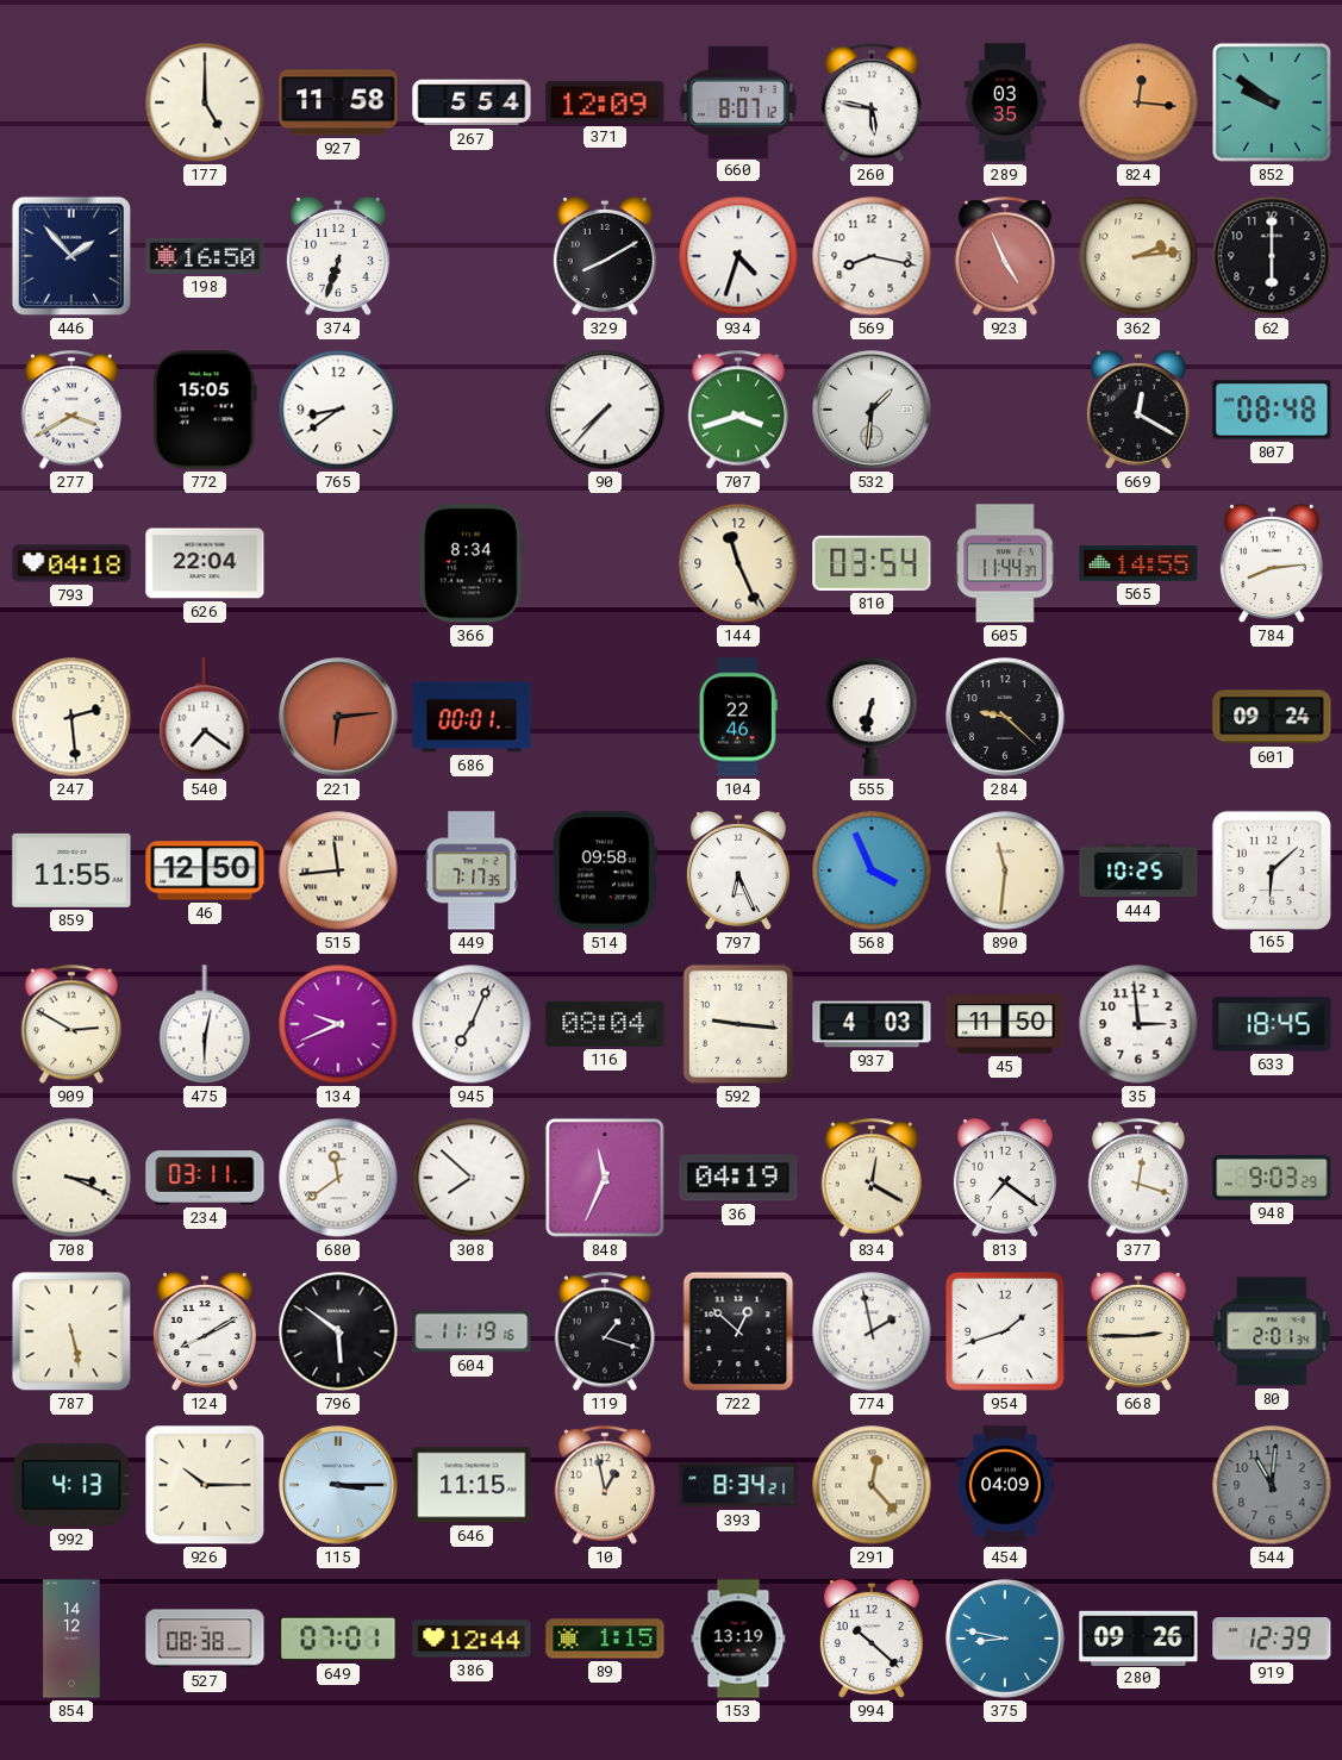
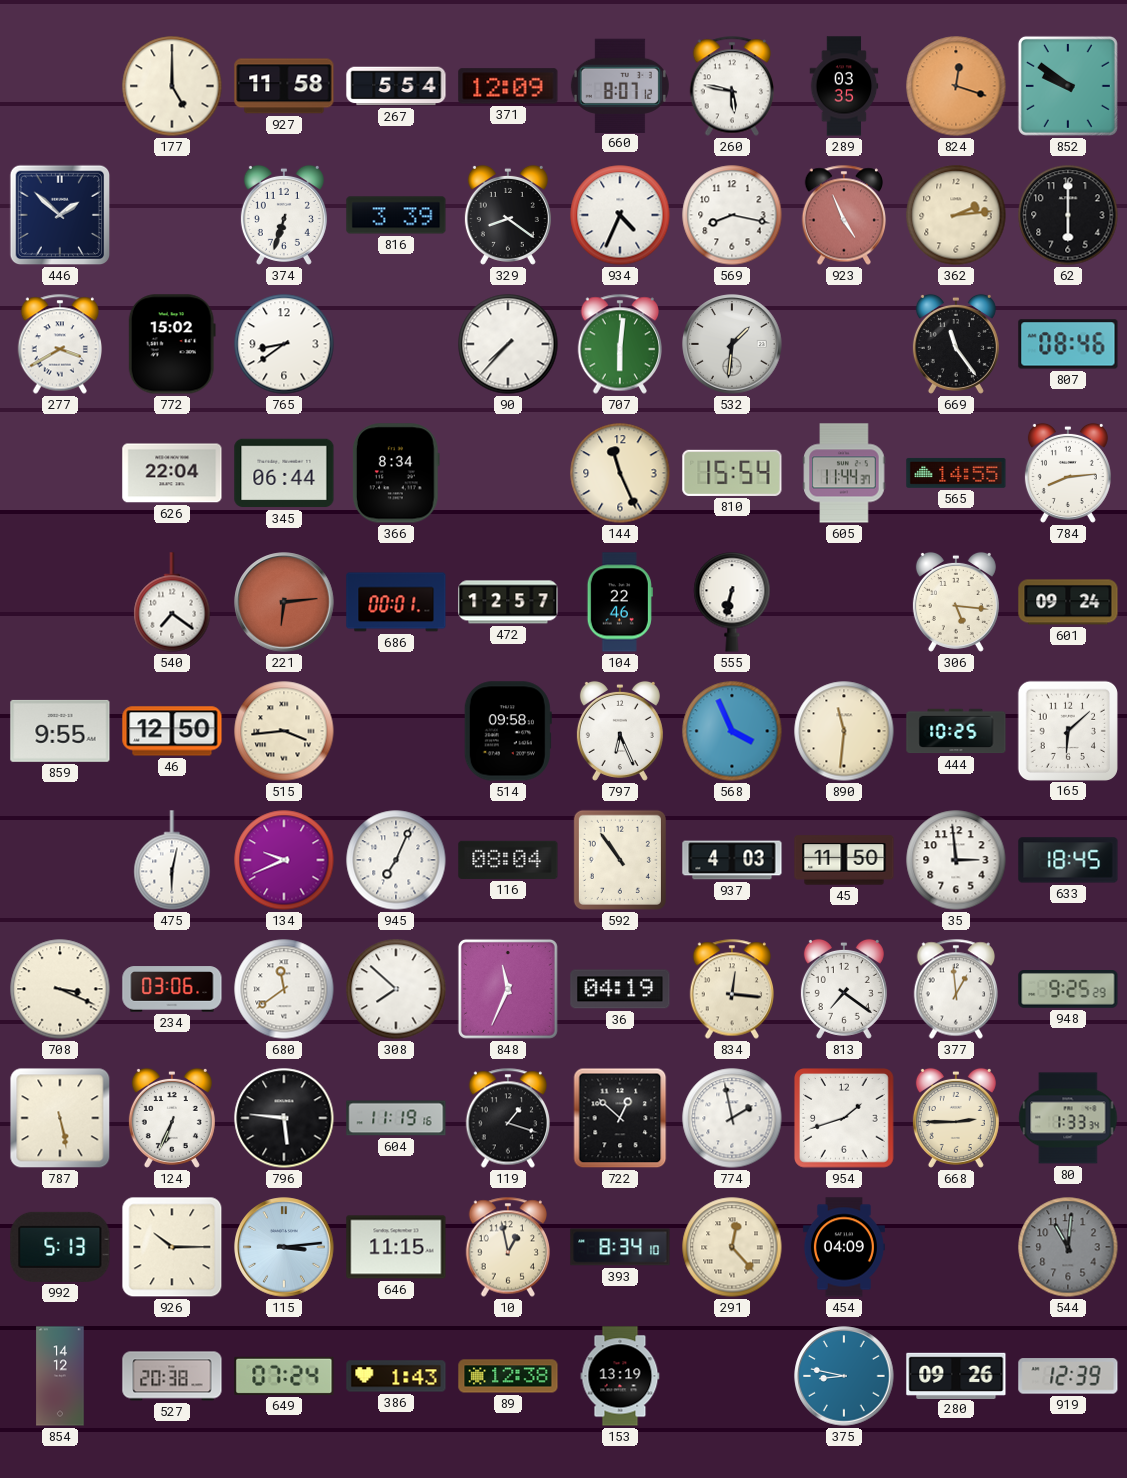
824: 12:16 -> 12:18 (956, 86)
446: 1:53 -> 1:52 (60, 215)
198: 16:50 -> none (205, 256)
816: none -> 3:39 (396, 215)
329: 8:10 -> 8:21 (508, 215)
934: 4:33 -> 4:34 (620, 215)
772: 15:05 -> 15:02 (172, 344)
707: 3:42 -> 6:01 (619, 344)
669: 12:20 -> 11:24 (956, 344)
807: 08:48 -> 08:46 (1068, 344)
793: 04:18 -> none (71, 563)
345: none -> 06:44 (284, 473)
810: 03:54 -> 15:54 (732, 473)
247: 2:29 -> none (71, 717)
472: none -> 12:57 (508, 602)
284: 9:22 -> none (1005, 717)
306: none -> 5:16 (956, 602)
859: 11:55 -> 9:55 (60, 731)
515: 11:44 -> 3:44 (284, 731)
449: 7:17 -> none (472, 870)
909: 2:50 -> none (70, 1024)
592: 9:16 -> 10:54 (620, 860)
234: 03:11 -> 03:06 (172, 989)
834: 12:20 -> 12:16 (731, 989)
377: 12:18 -> 12:59 (955, 989)
948: 9:03 -> 9:25 (1068, 990)
124: 8:10 -> 6:34 (172, 1118)
796: 5:51 -> 5:46 (284, 1118)
80: 2:01 -> 1:33 (1068, 1118)
992: 4:13 -> 5:13 (60, 1247)
115: 3:15 -> 3:14 (284, 1247)
393: 8:34:21 -> 8:34:10 (620, 1247)
527: 08:38 -> 20:38 (172, 1376)
649: 07:01 -> 07:24 (284, 1376)
386: 12:44 -> 1:43 (396, 1376)
89: 1:15 -> 12:38 (508, 1376)
994: 10:22 -> none (872, 1639)
